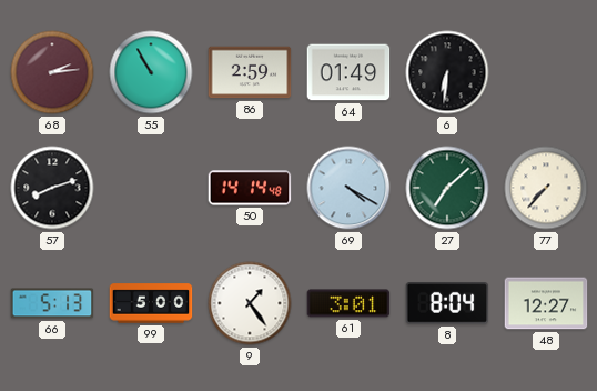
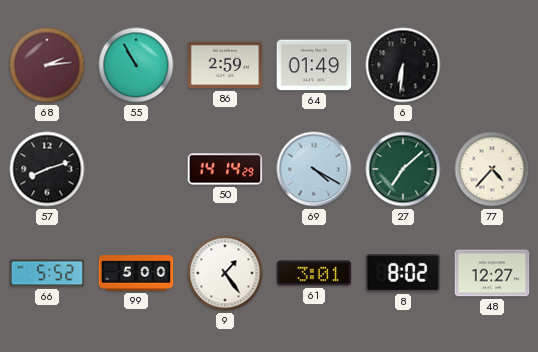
50: 14:14:48 -> 14:14:29 (225, 169)
77: 7:37 -> 4:37 (492, 169)
66: 5:13 -> 5:52 (47, 273)
8: 8:04 -> 8:02 (403, 273)
